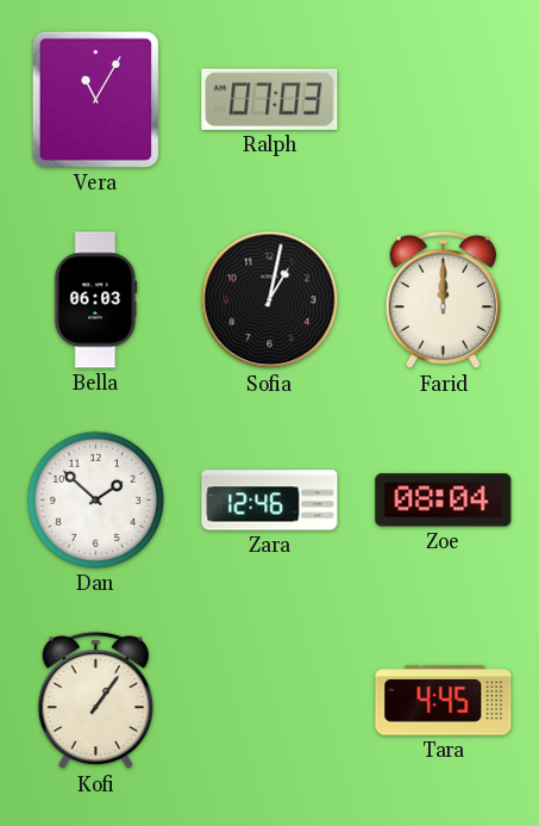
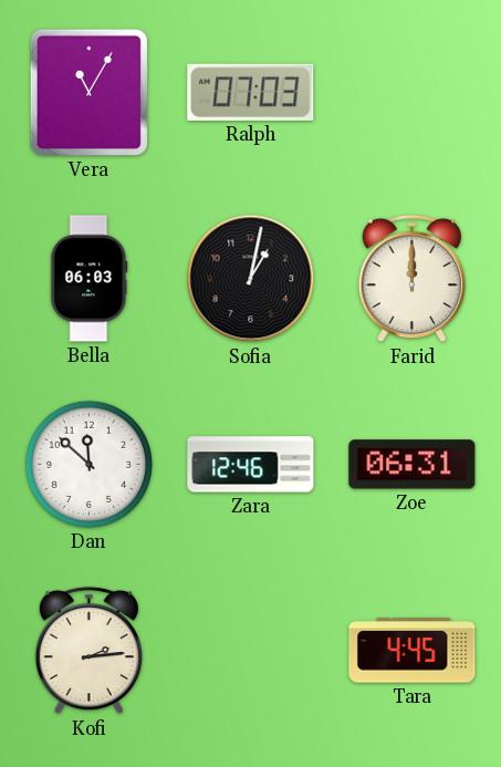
Dan: 1:52 -> 11:52 (88, 464)
Zoe: 08:04 -> 06:31 (413, 465)
Kofi: 1:06 -> 2:14 (88, 651)
